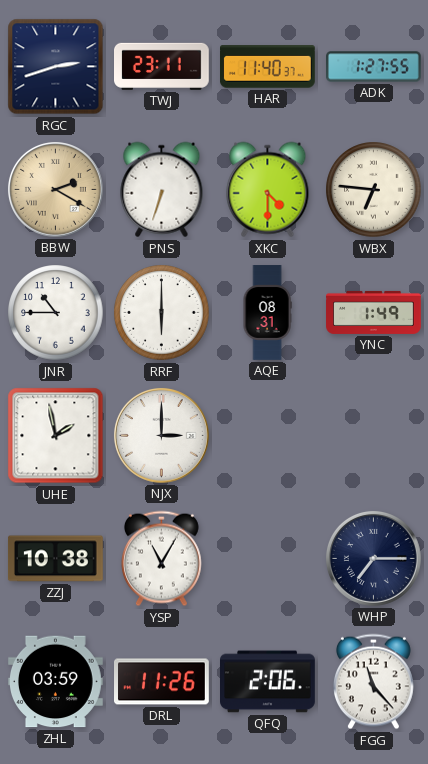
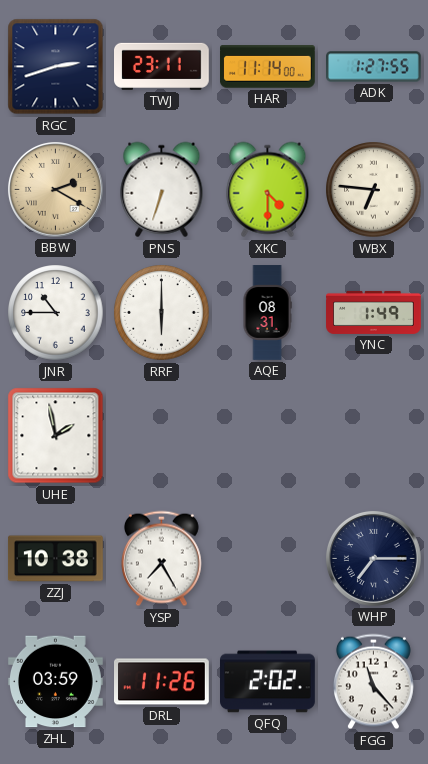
HAR: 11:40 -> 11:14 (268, 67)
NJX: 3:00 -> none (161, 435)
YSP: 11:05 -> 7:25 (161, 559)
QFQ: 2:06 -> 2:02 (268, 682)
